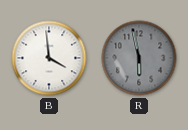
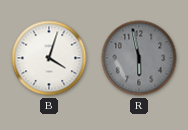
B: 3:59 -> 4:03 (49, 58)
